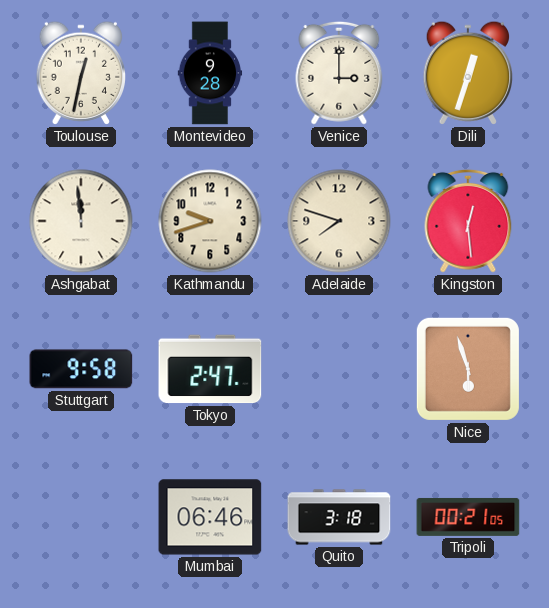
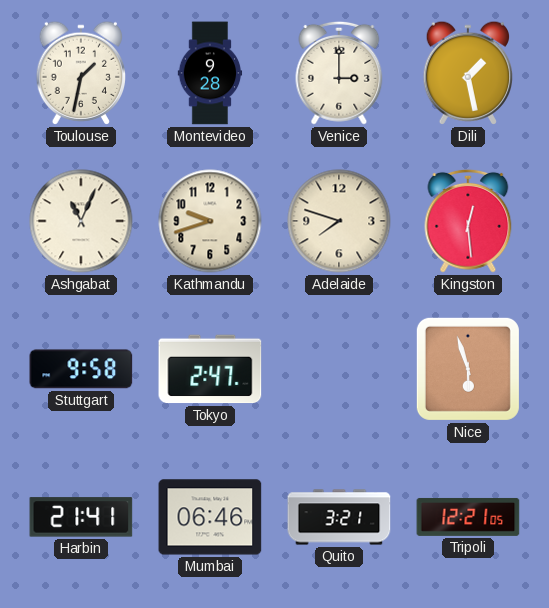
Toulouse: 12:32 -> 1:32 (80, 73)
Dili: 12:33 -> 1:28 (467, 73)
Ashgabat: 11:59 -> 11:04 (81, 221)
Harbin: none -> 21:41 (81, 517)
Quito: 3:18 -> 3:21 (339, 517)
Tripoli: 00:21 -> 12:21 (468, 517)
